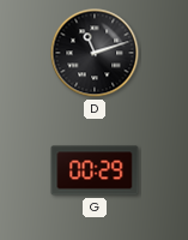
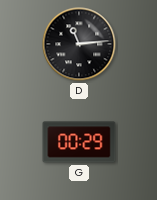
D: 11:12 -> 11:14 (79, 44)
